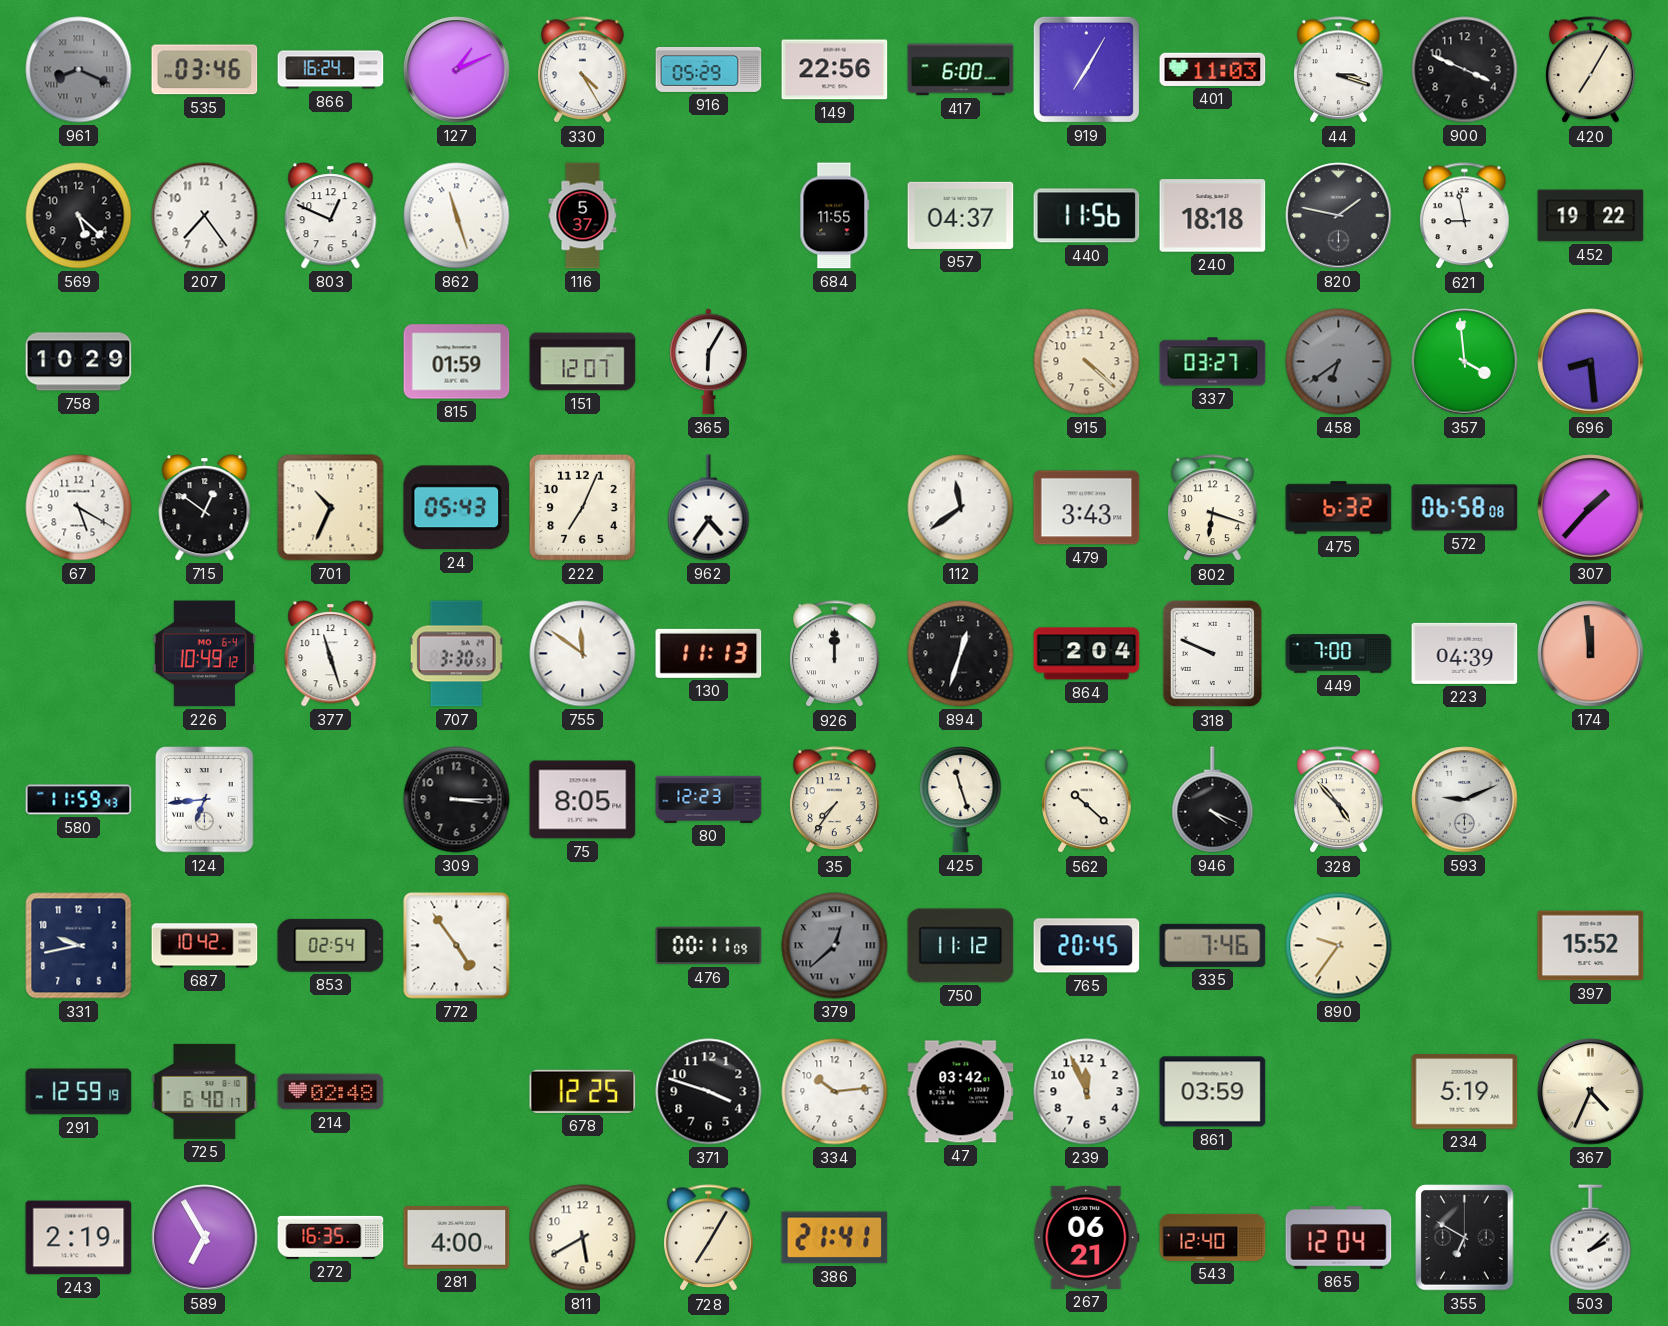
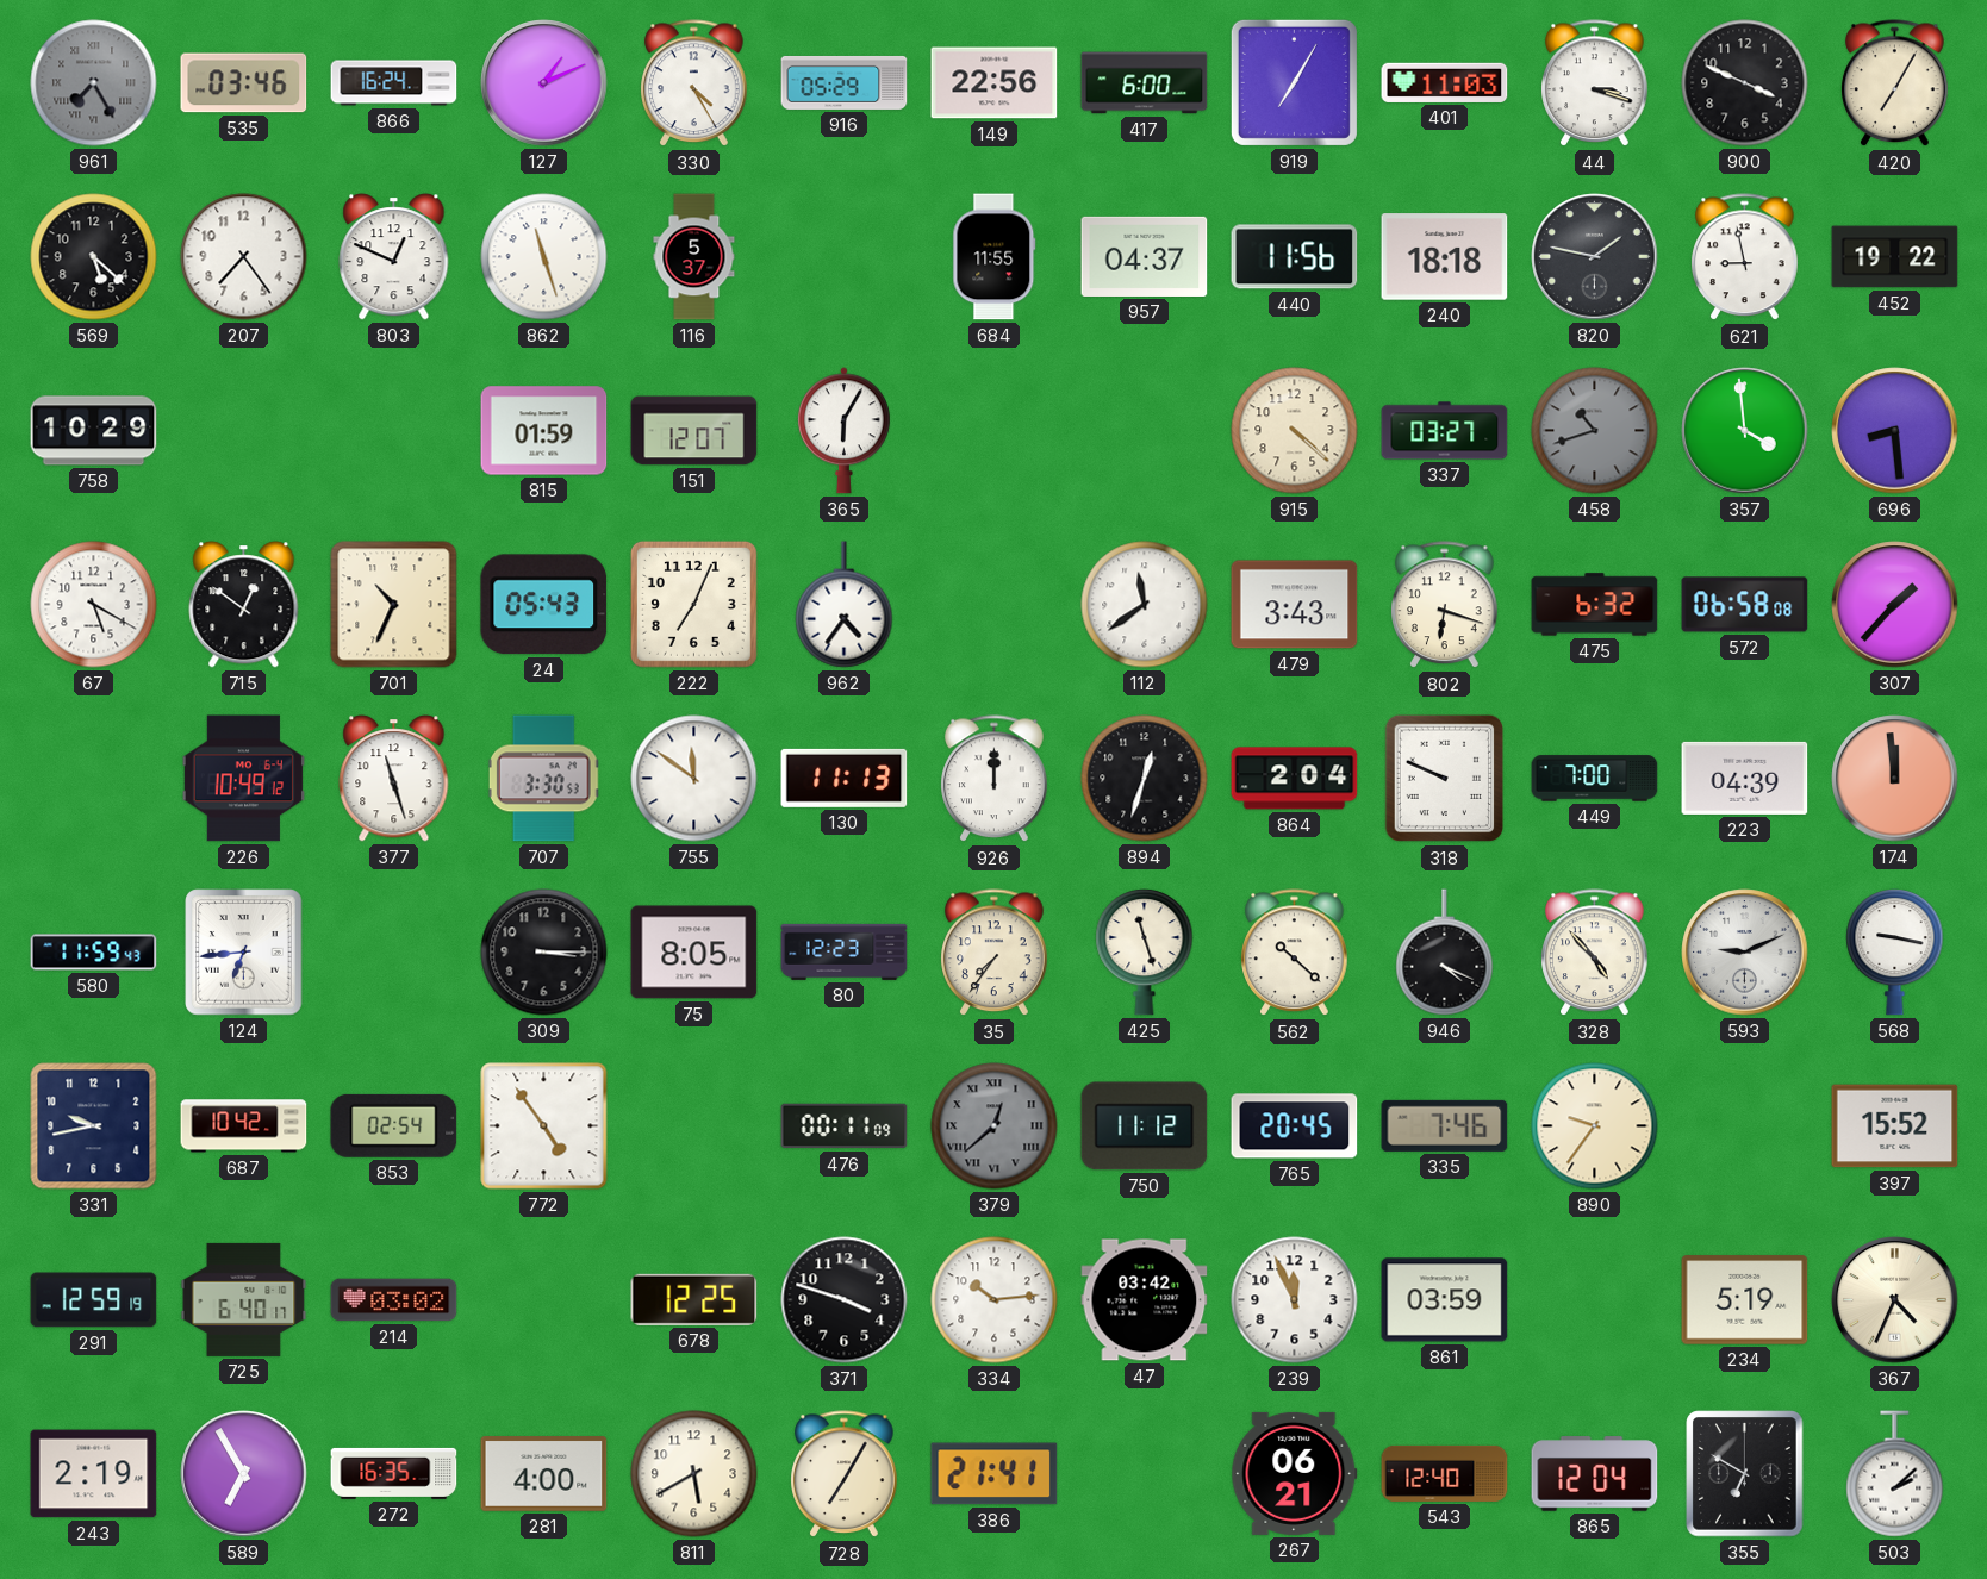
961: 8:19 -> 7:25 (94, 83)
458: 6:39 -> 10:42 (1595, 431)
568: none -> 9:17 (1895, 953)
214: 02:48 -> 03:02 (394, 1300)
